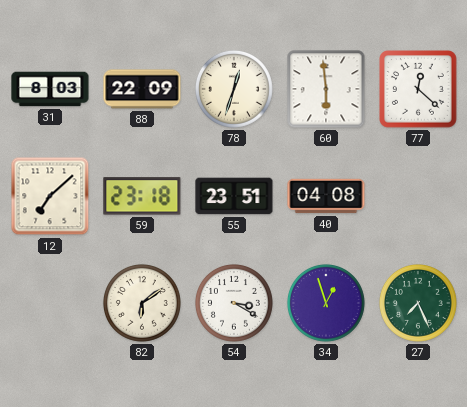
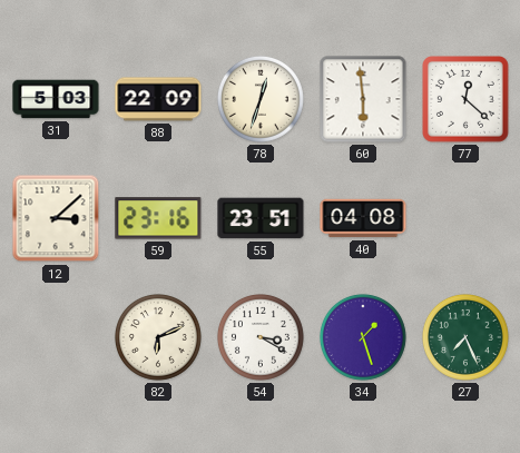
31: 8:03 -> 5:03 (56, 99)
12: 7:08 -> 3:08 (56, 218)
59: 23:18 -> 23:16 (158, 218)
82: 6:09 -> 6:11 (158, 337)
34: 12:57 -> 1:27 (363, 337)
